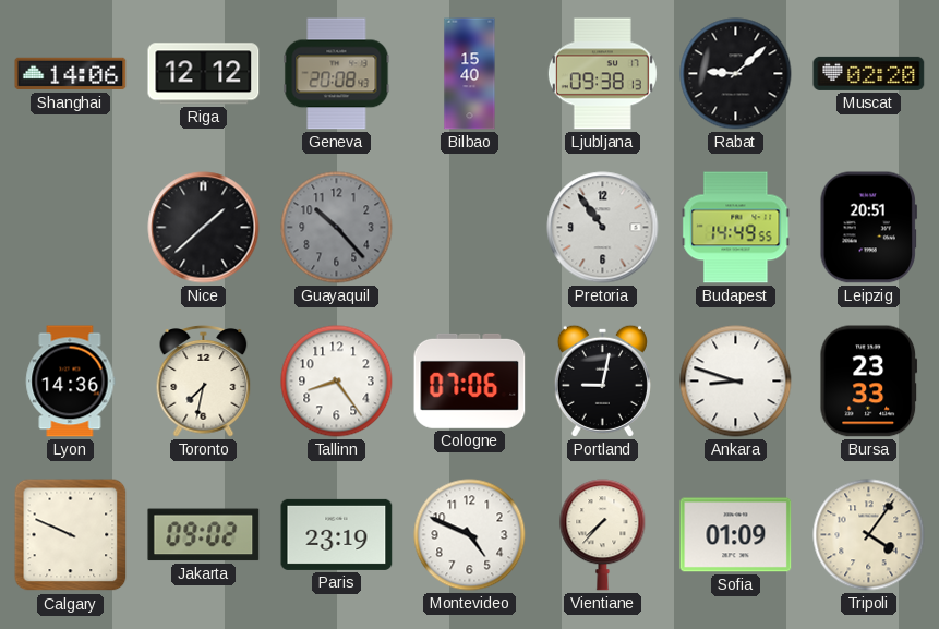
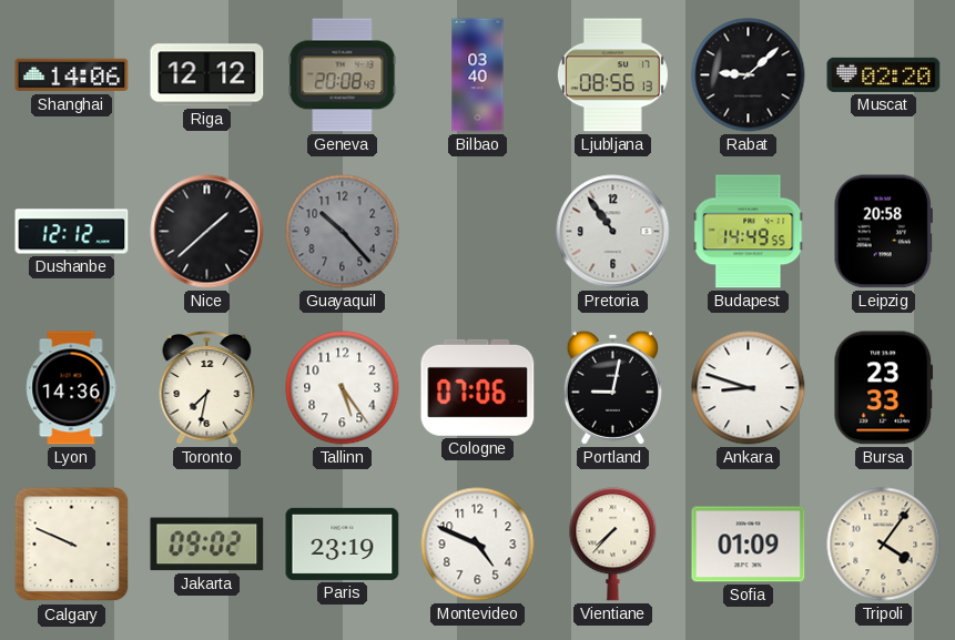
Bilbao: 15:40 -> 03:40 (478, 75)
Ljubljana: 09:38 -> 08:56 (612, 75)
Dushanbe: none -> 12:12 (72, 232)
Leipzig: 20:51 -> 20:58 (883, 232)
Tallinn: 8:24 -> 5:24 (343, 388)
